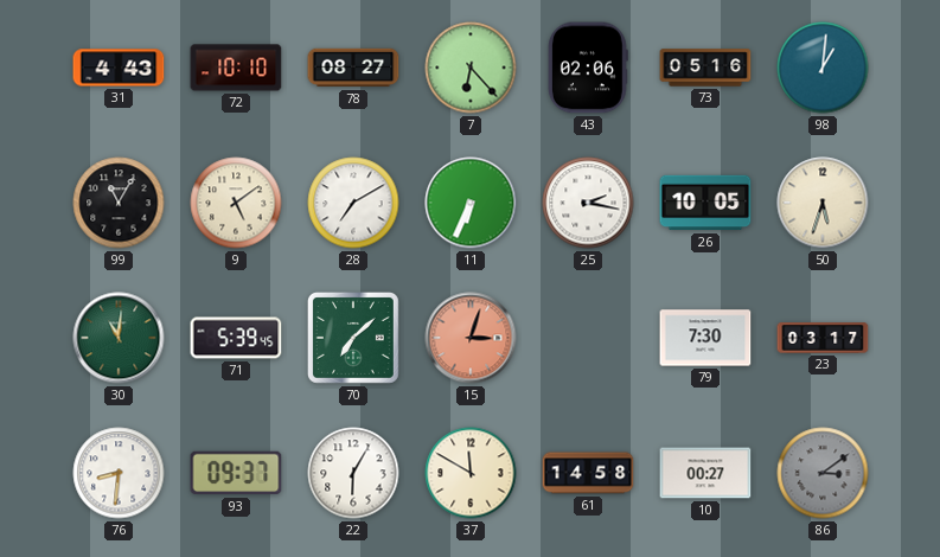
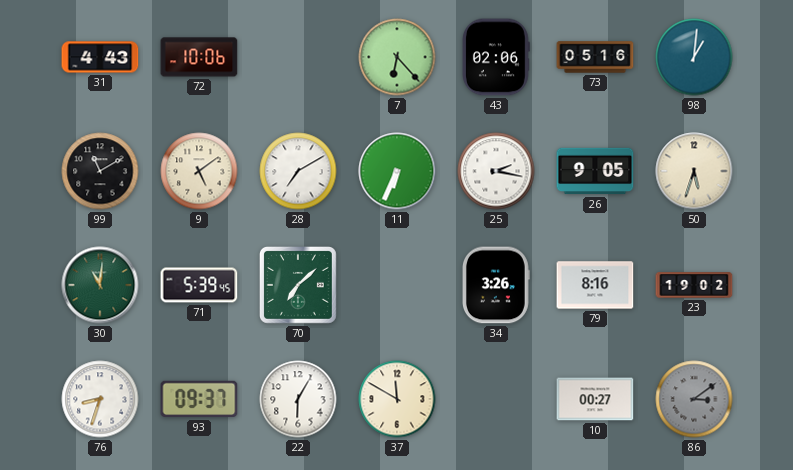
72: 10:10 -> 10:06 (199, 57)
78: 08:27 -> none (353, 68)
99: 11:05 -> 11:10 (100, 171)
26: 10:05 -> 9:05 (595, 171)
15: 3:03 -> none (471, 338)
34: none -> 3:26 (496, 285)
79: 7:30 -> 8:16 (595, 285)
23: 03:17 -> 19:02 (694, 285)
76: 8:31 -> 8:33 (100, 399)
61: 14:58 -> none (588, 473)
